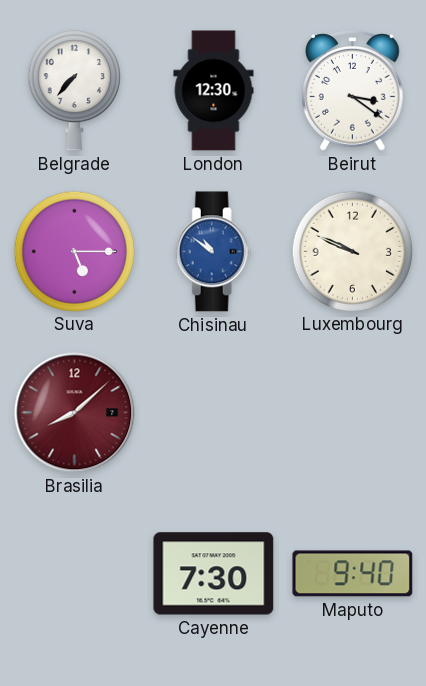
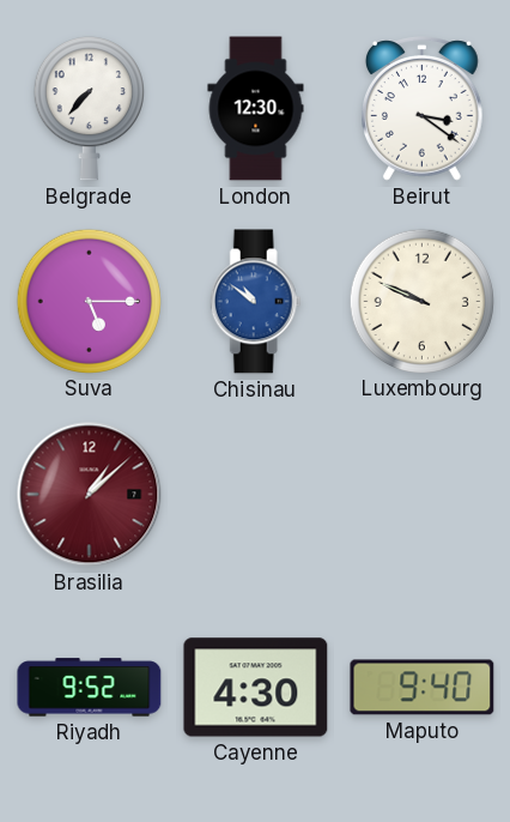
Brasilia: 8:08 -> 1:08 (90, 495)
Riyadh: none -> 9:52 (90, 688)
Cayenne: 7:30 -> 4:30 (256, 688)
